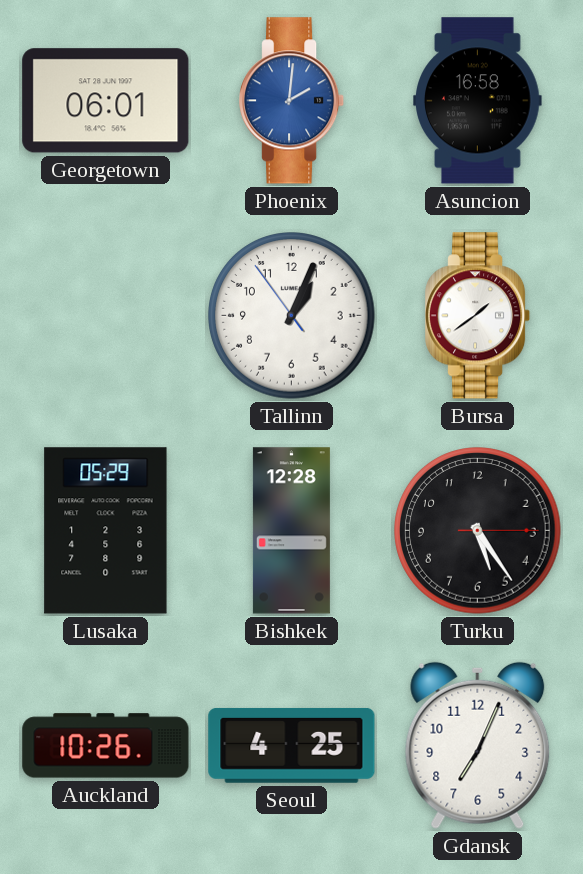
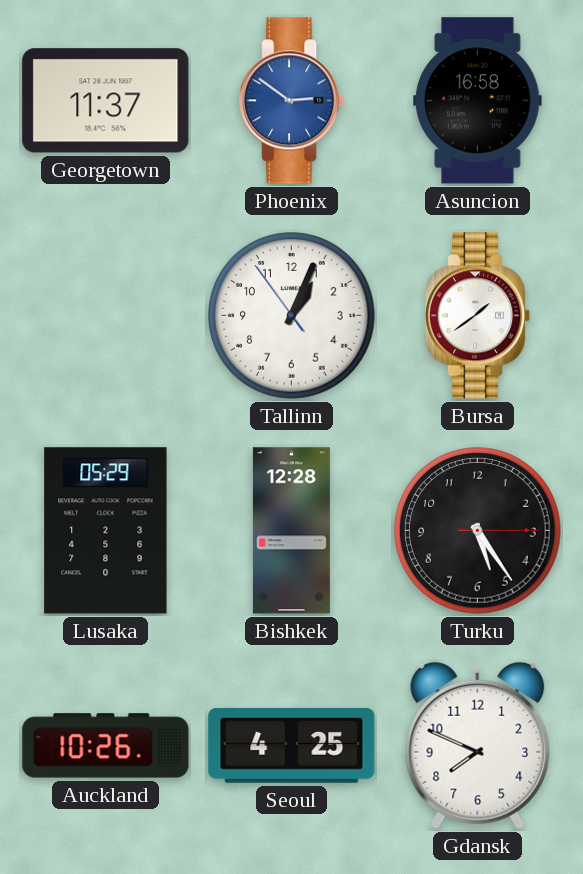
Georgetown: 06:01 -> 11:37 (106, 101)
Phoenix: 2:01 -> 2:51 (293, 101)
Gdansk: 7:04 -> 7:49 (478, 745)
